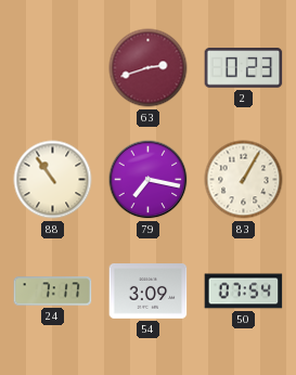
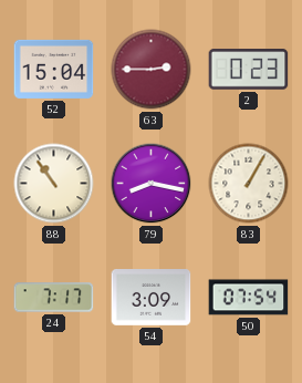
52: none -> 15:04 (54, 69)
63: 2:42 -> 2:45 (152, 70)
79: 7:17 -> 8:17 (152, 184)
